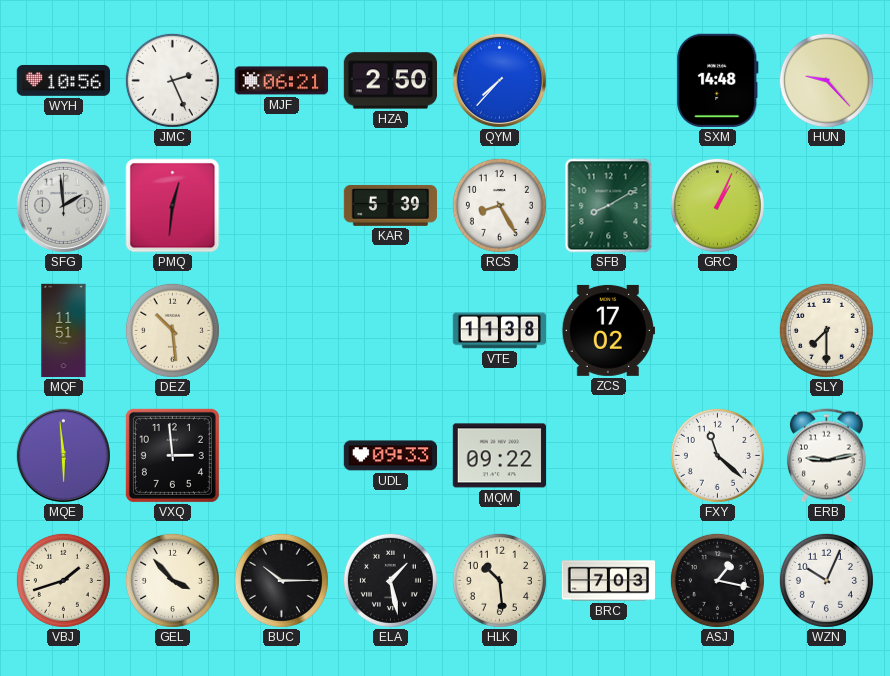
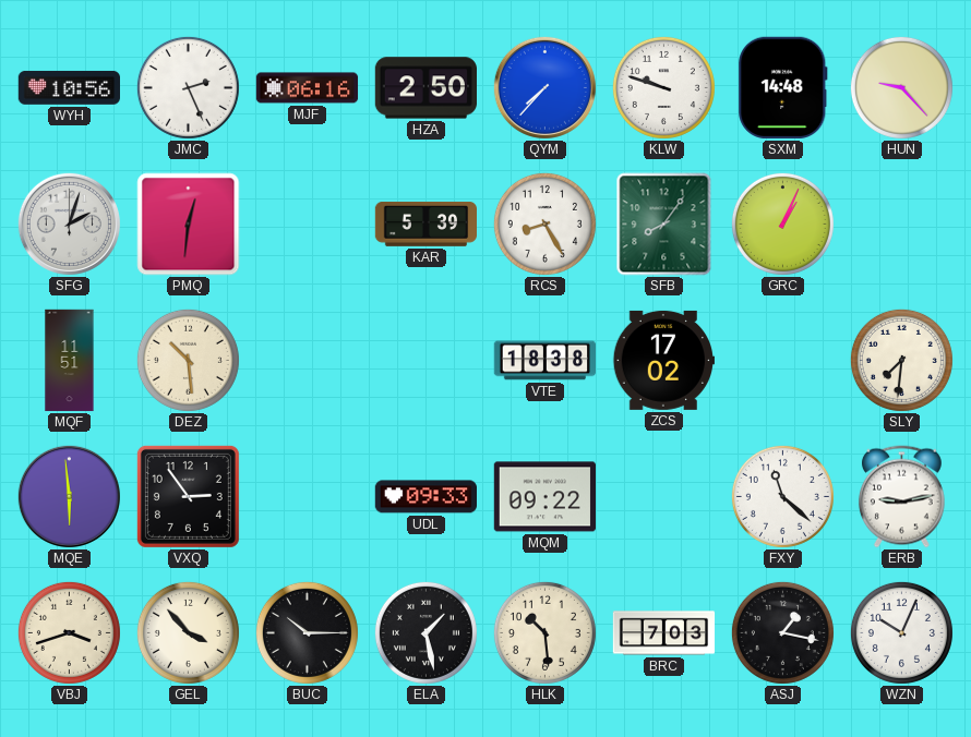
MJF: 06:21 -> 06:16 (308, 88)
KLW: none -> 9:48 (663, 87)
SFG: 1:59 -> 2:03 (69, 223)
SFB: 8:10 -> 8:06 (664, 225)
VTE: 11:38 -> 18:38 (544, 361)
SLY: 7:30 -> 7:31 (901, 360)
VXQ: 2:59 -> 2:54 (188, 496)
VBJ: 1:42 -> 3:42 (69, 632)
